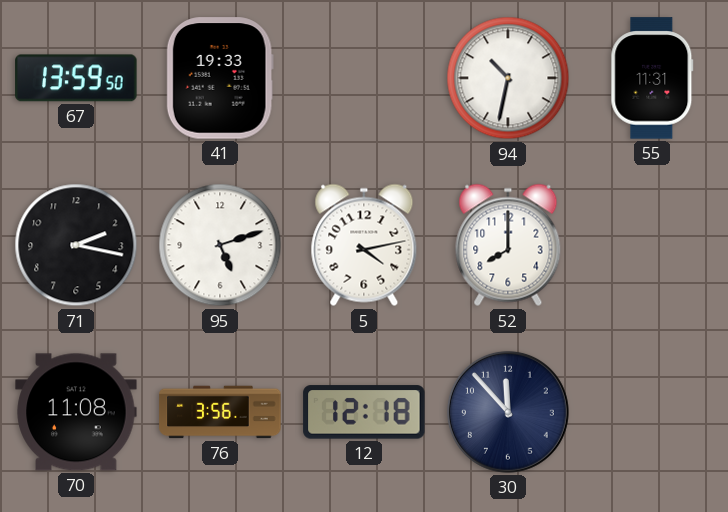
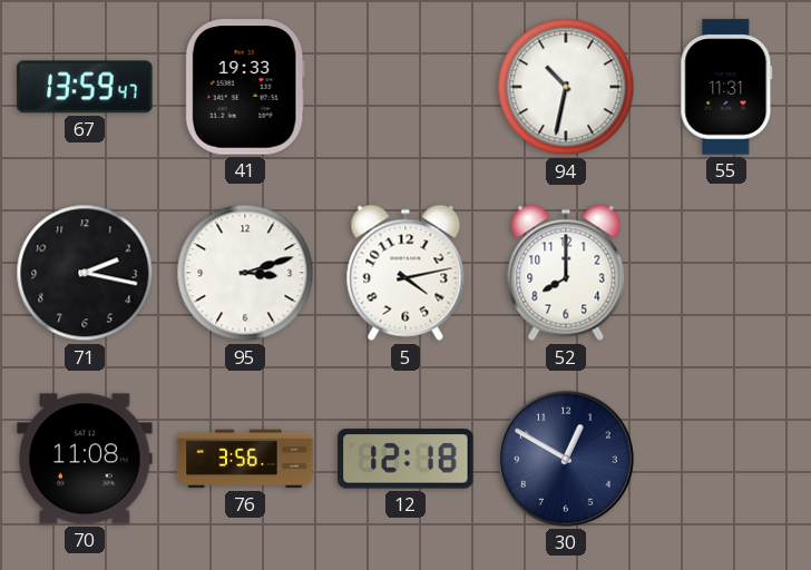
67: 13:59:50 -> 13:59:47 (85, 87)
95: 5:12 -> 3:12 (245, 273)
30: 11:53 -> 12:50 (566, 459)
